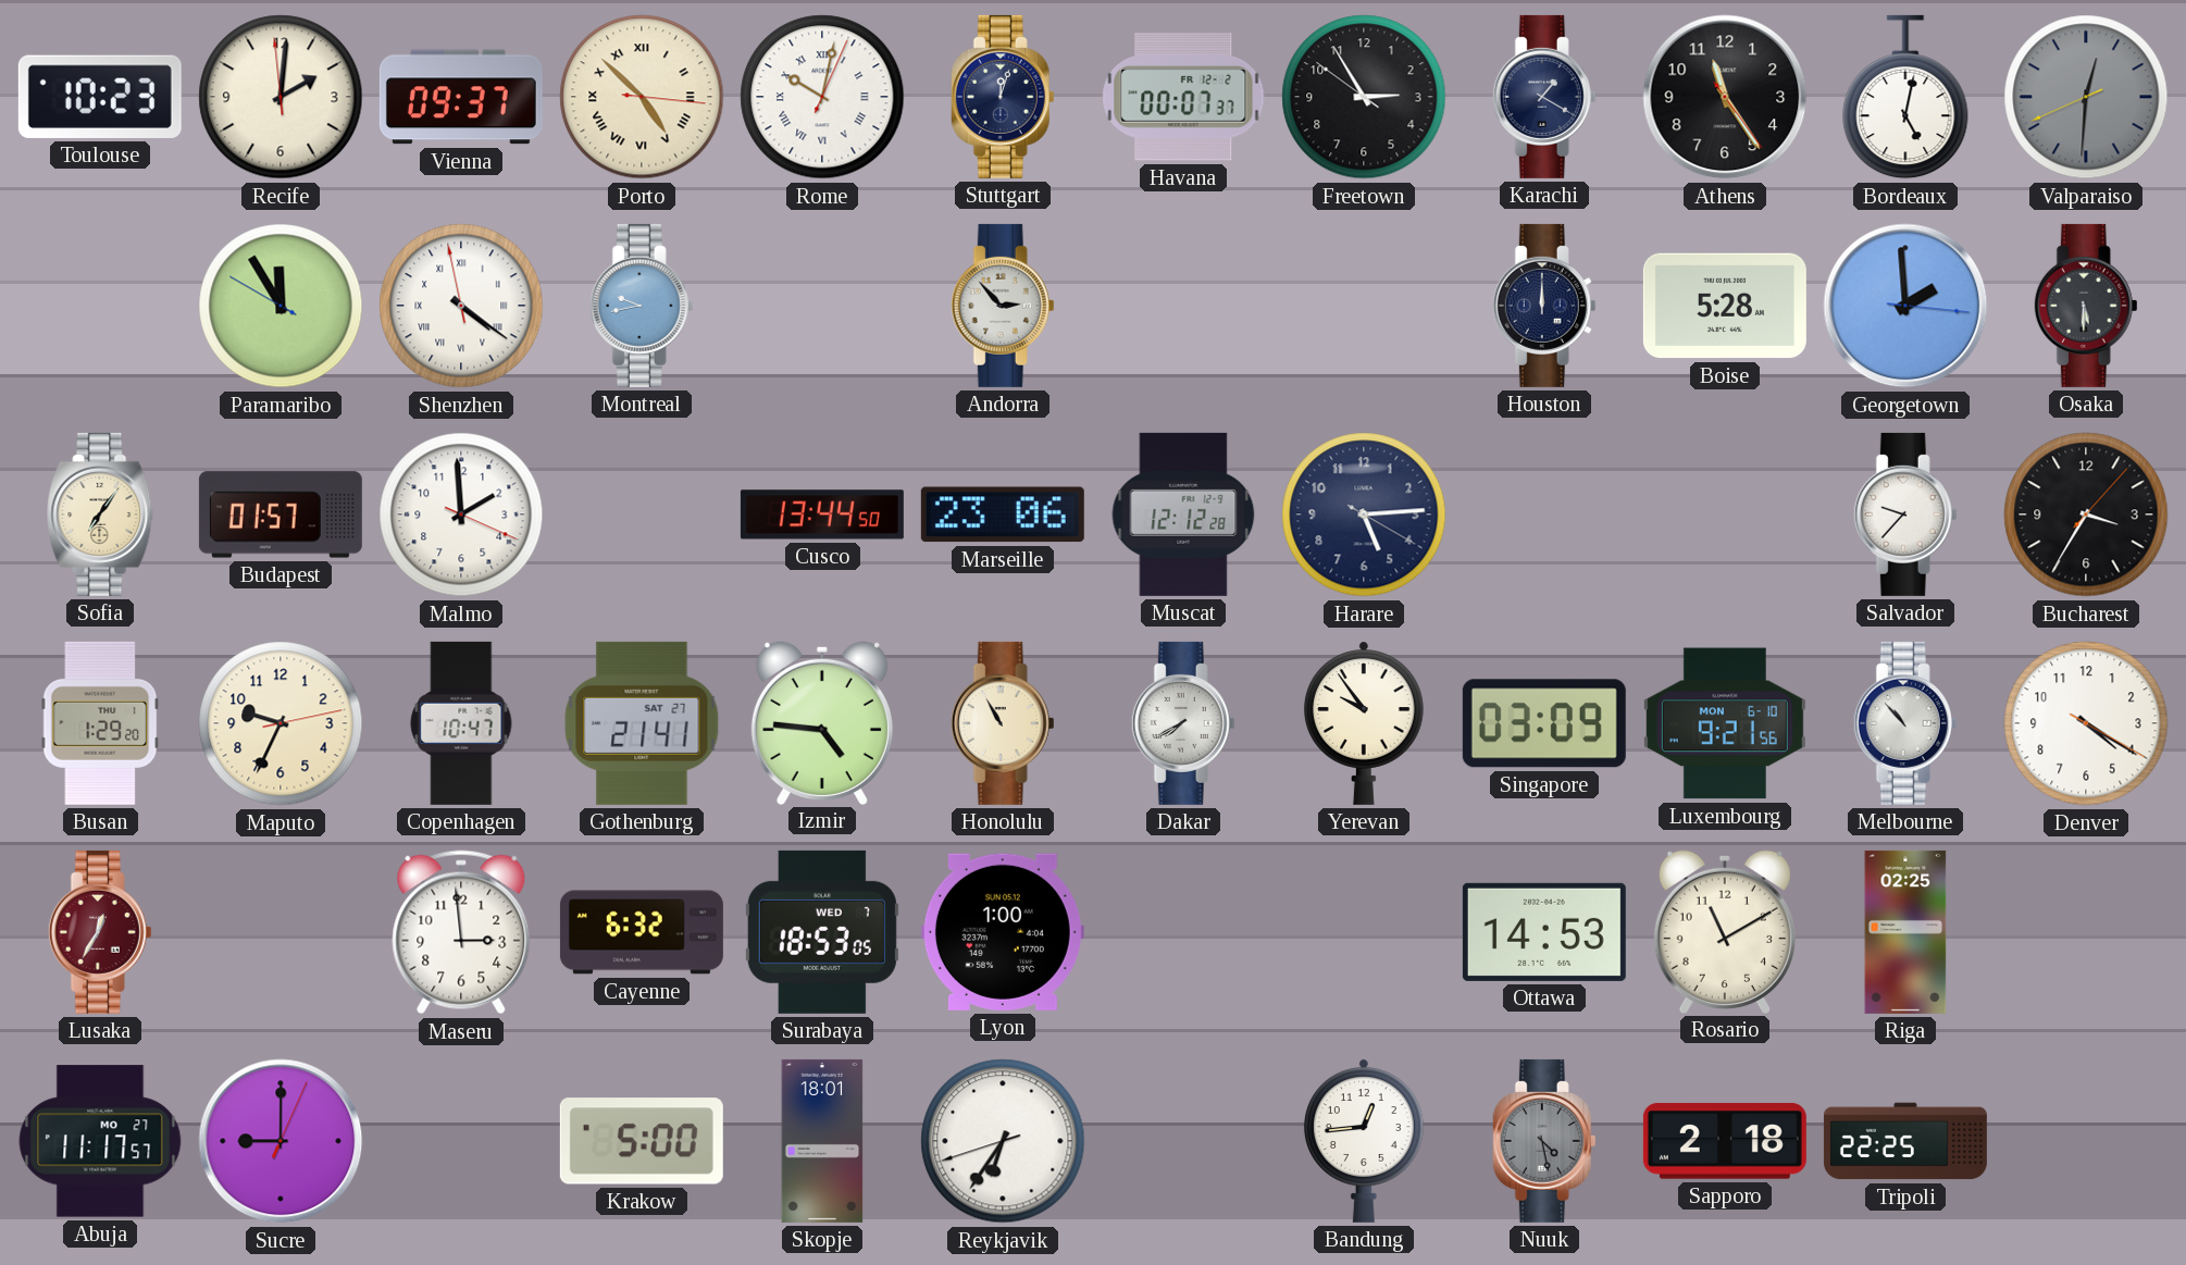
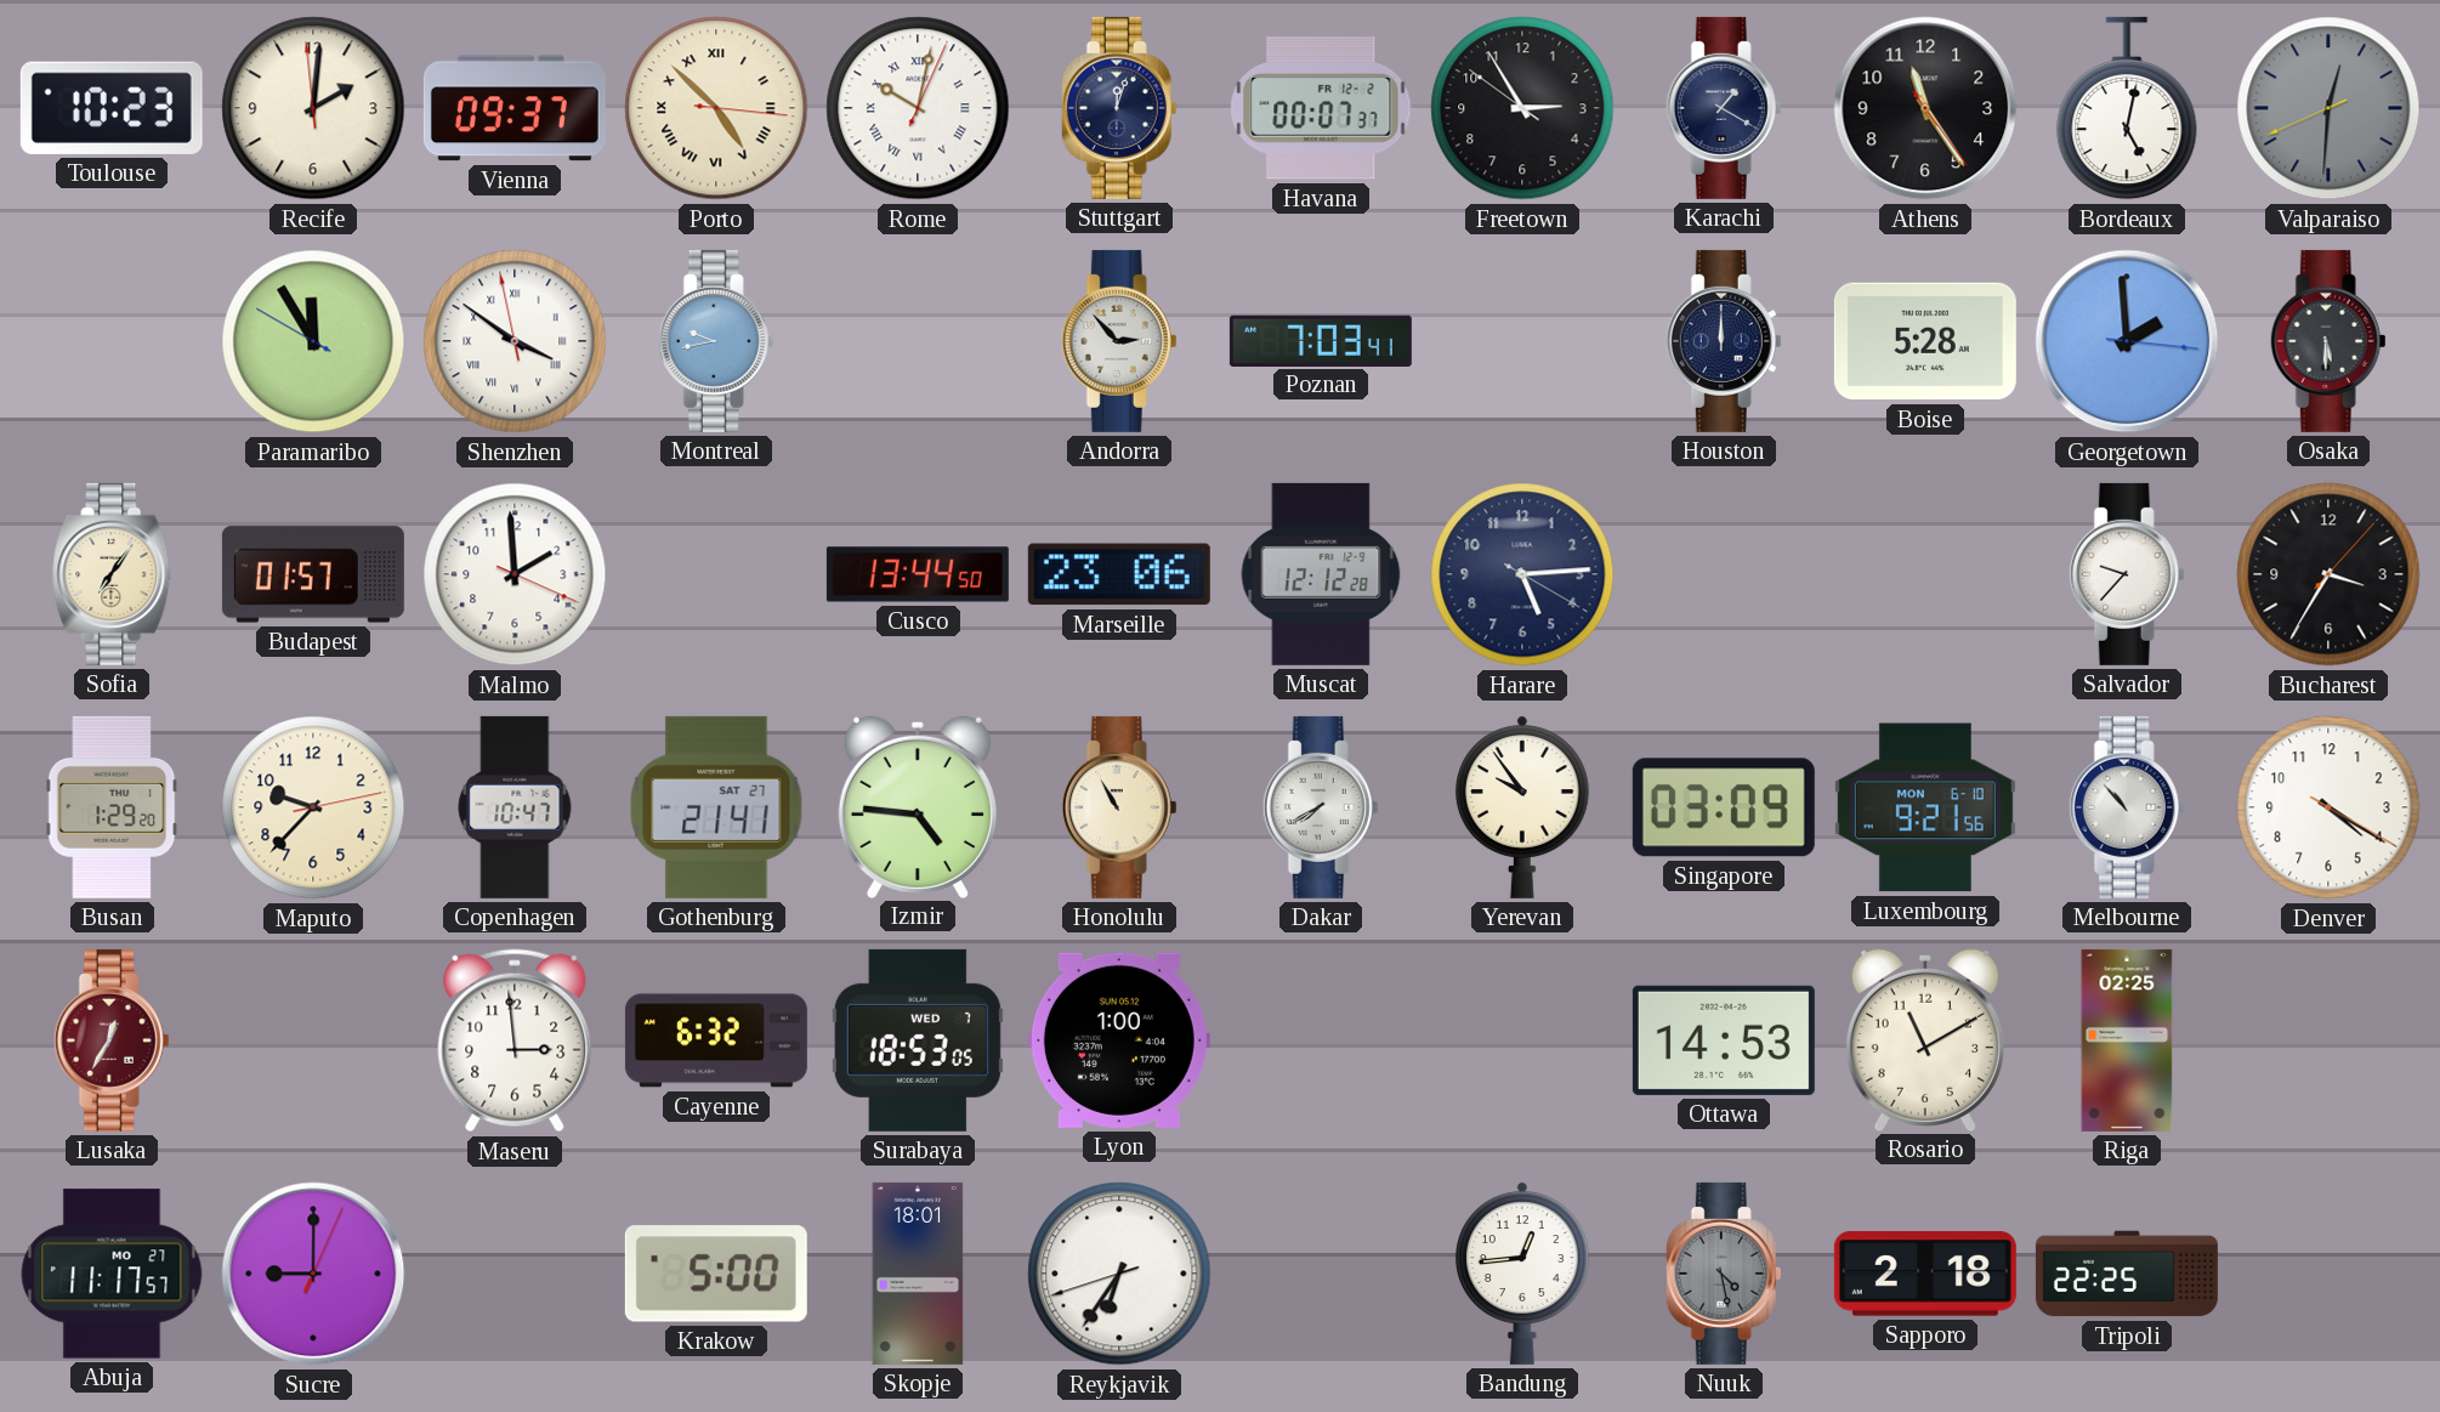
Shenzhen: 4:20 -> 3:50 (515, 341)
Poznan: none -> 7:03 (1321, 340)
Maputo: 9:34 -> 9:37 (313, 807)
